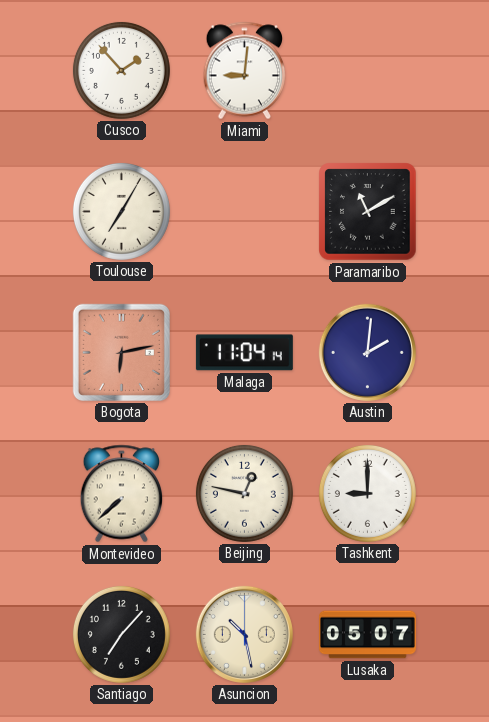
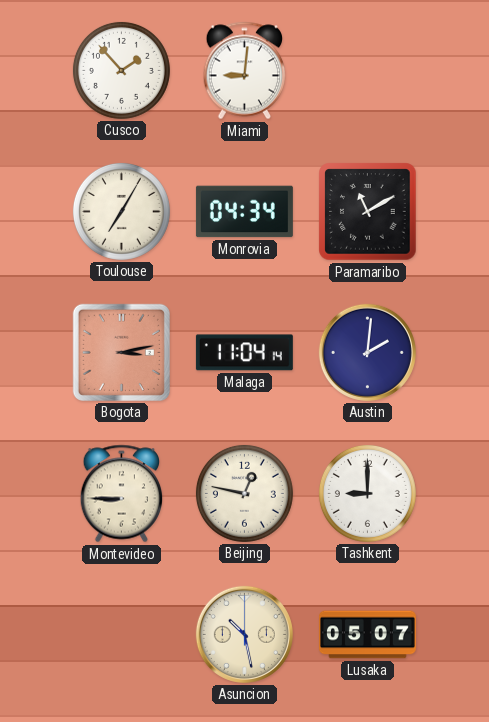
Monrovia: none -> 04:34 (244, 212)
Bogota: 6:13 -> 3:13 (121, 352)
Montevideo: 7:38 -> 8:45 (122, 494)
Santiago: 7:07 -> none (121, 634)
